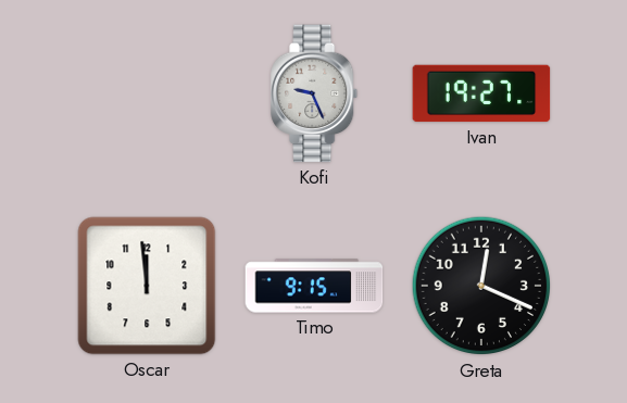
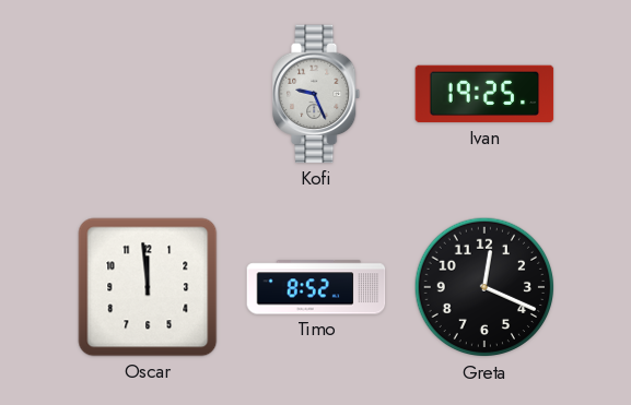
Ivan: 19:27 -> 19:25 (484, 94)
Timo: 9:15 -> 8:52 (316, 287)
